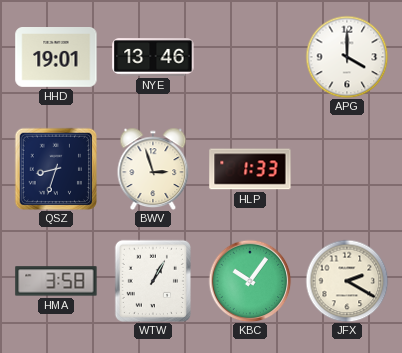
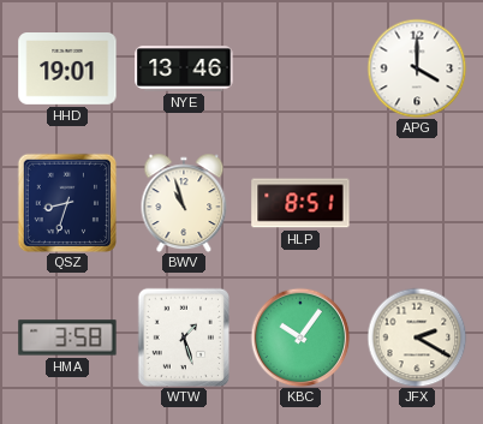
BWV: 2:57 -> 10:57 (184, 203)
HLP: 1:33 -> 8:51 (300, 203)
WTW: 1:05 -> 1:27 (184, 336)
